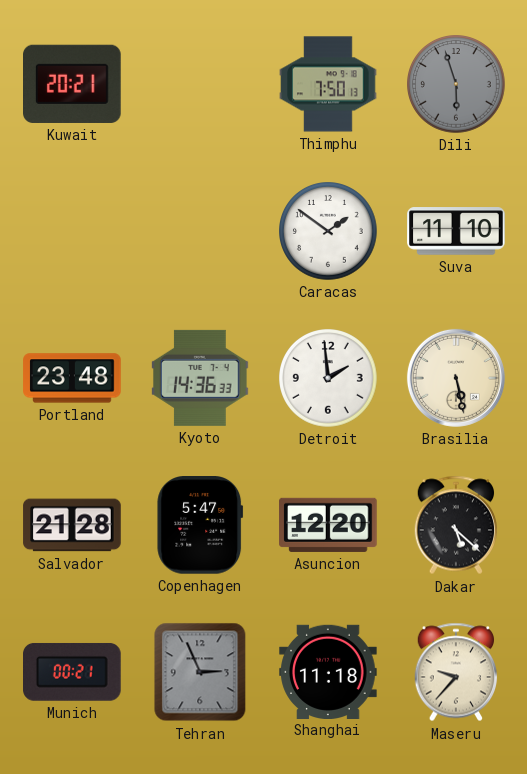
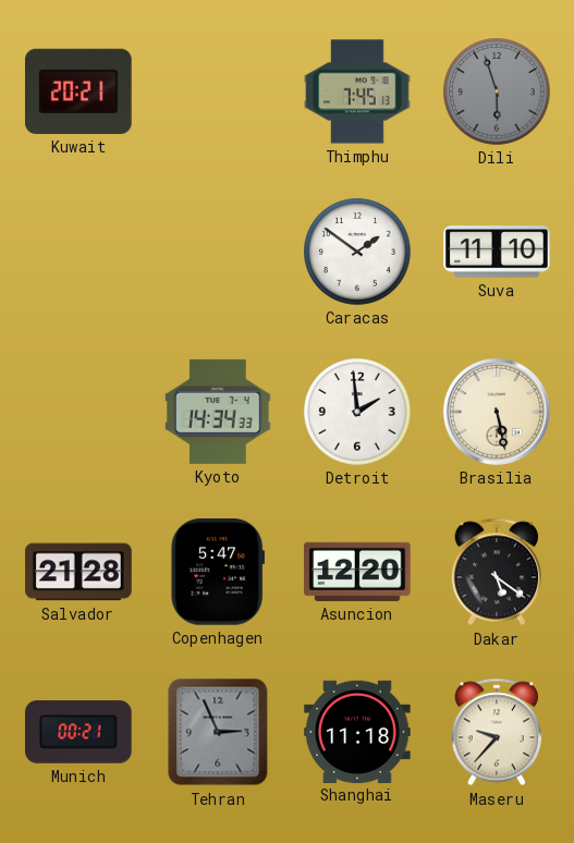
Thimphu: 7:50 -> 7:45 (357, 91)
Portland: 23:48 -> none (72, 378)
Kyoto: 14:36 -> 14:34 (218, 412)
Dakar: 5:22 -> 5:21 (497, 572)
